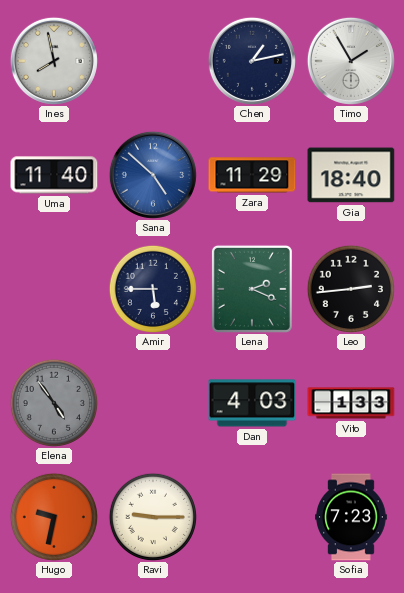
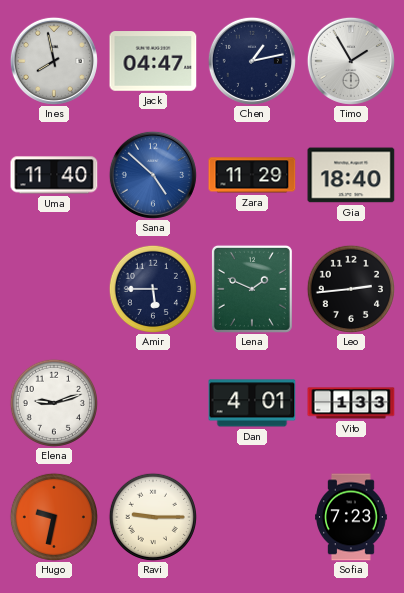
Jack: none -> 04:47 (153, 61)
Lena: 2:19 -> 1:49 (252, 289)
Elena: 4:54 -> 9:12 (54, 403)
Elena dial: grey -> white (54, 403)
Dan: 4:03 -> 4:01 (252, 403)
